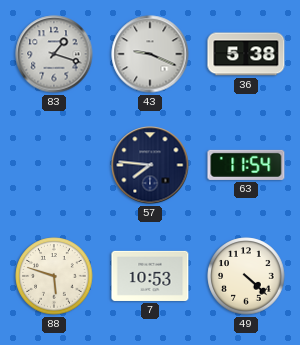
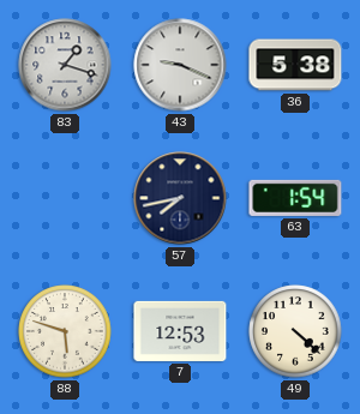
57: 7:46 -> 7:43 (180, 198)
63: 11:54 -> 1:54 (295, 198)
7: 10:53 -> 12:53 (180, 331)
